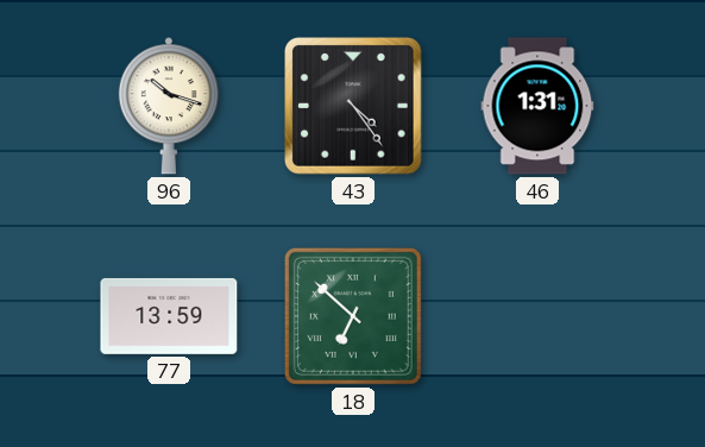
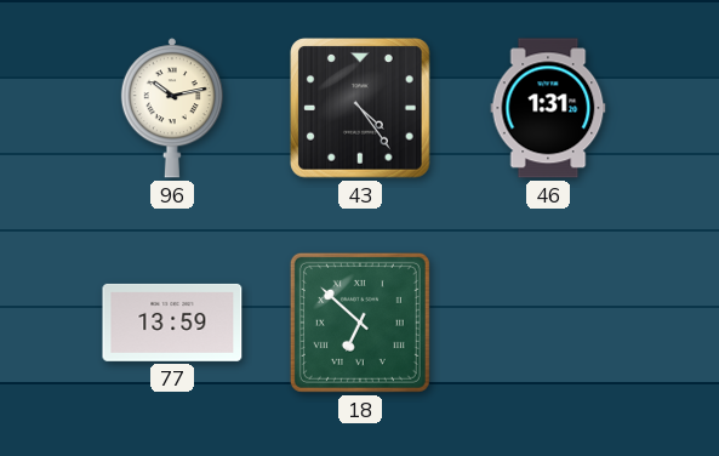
96: 10:18 -> 10:13 (172, 108)
